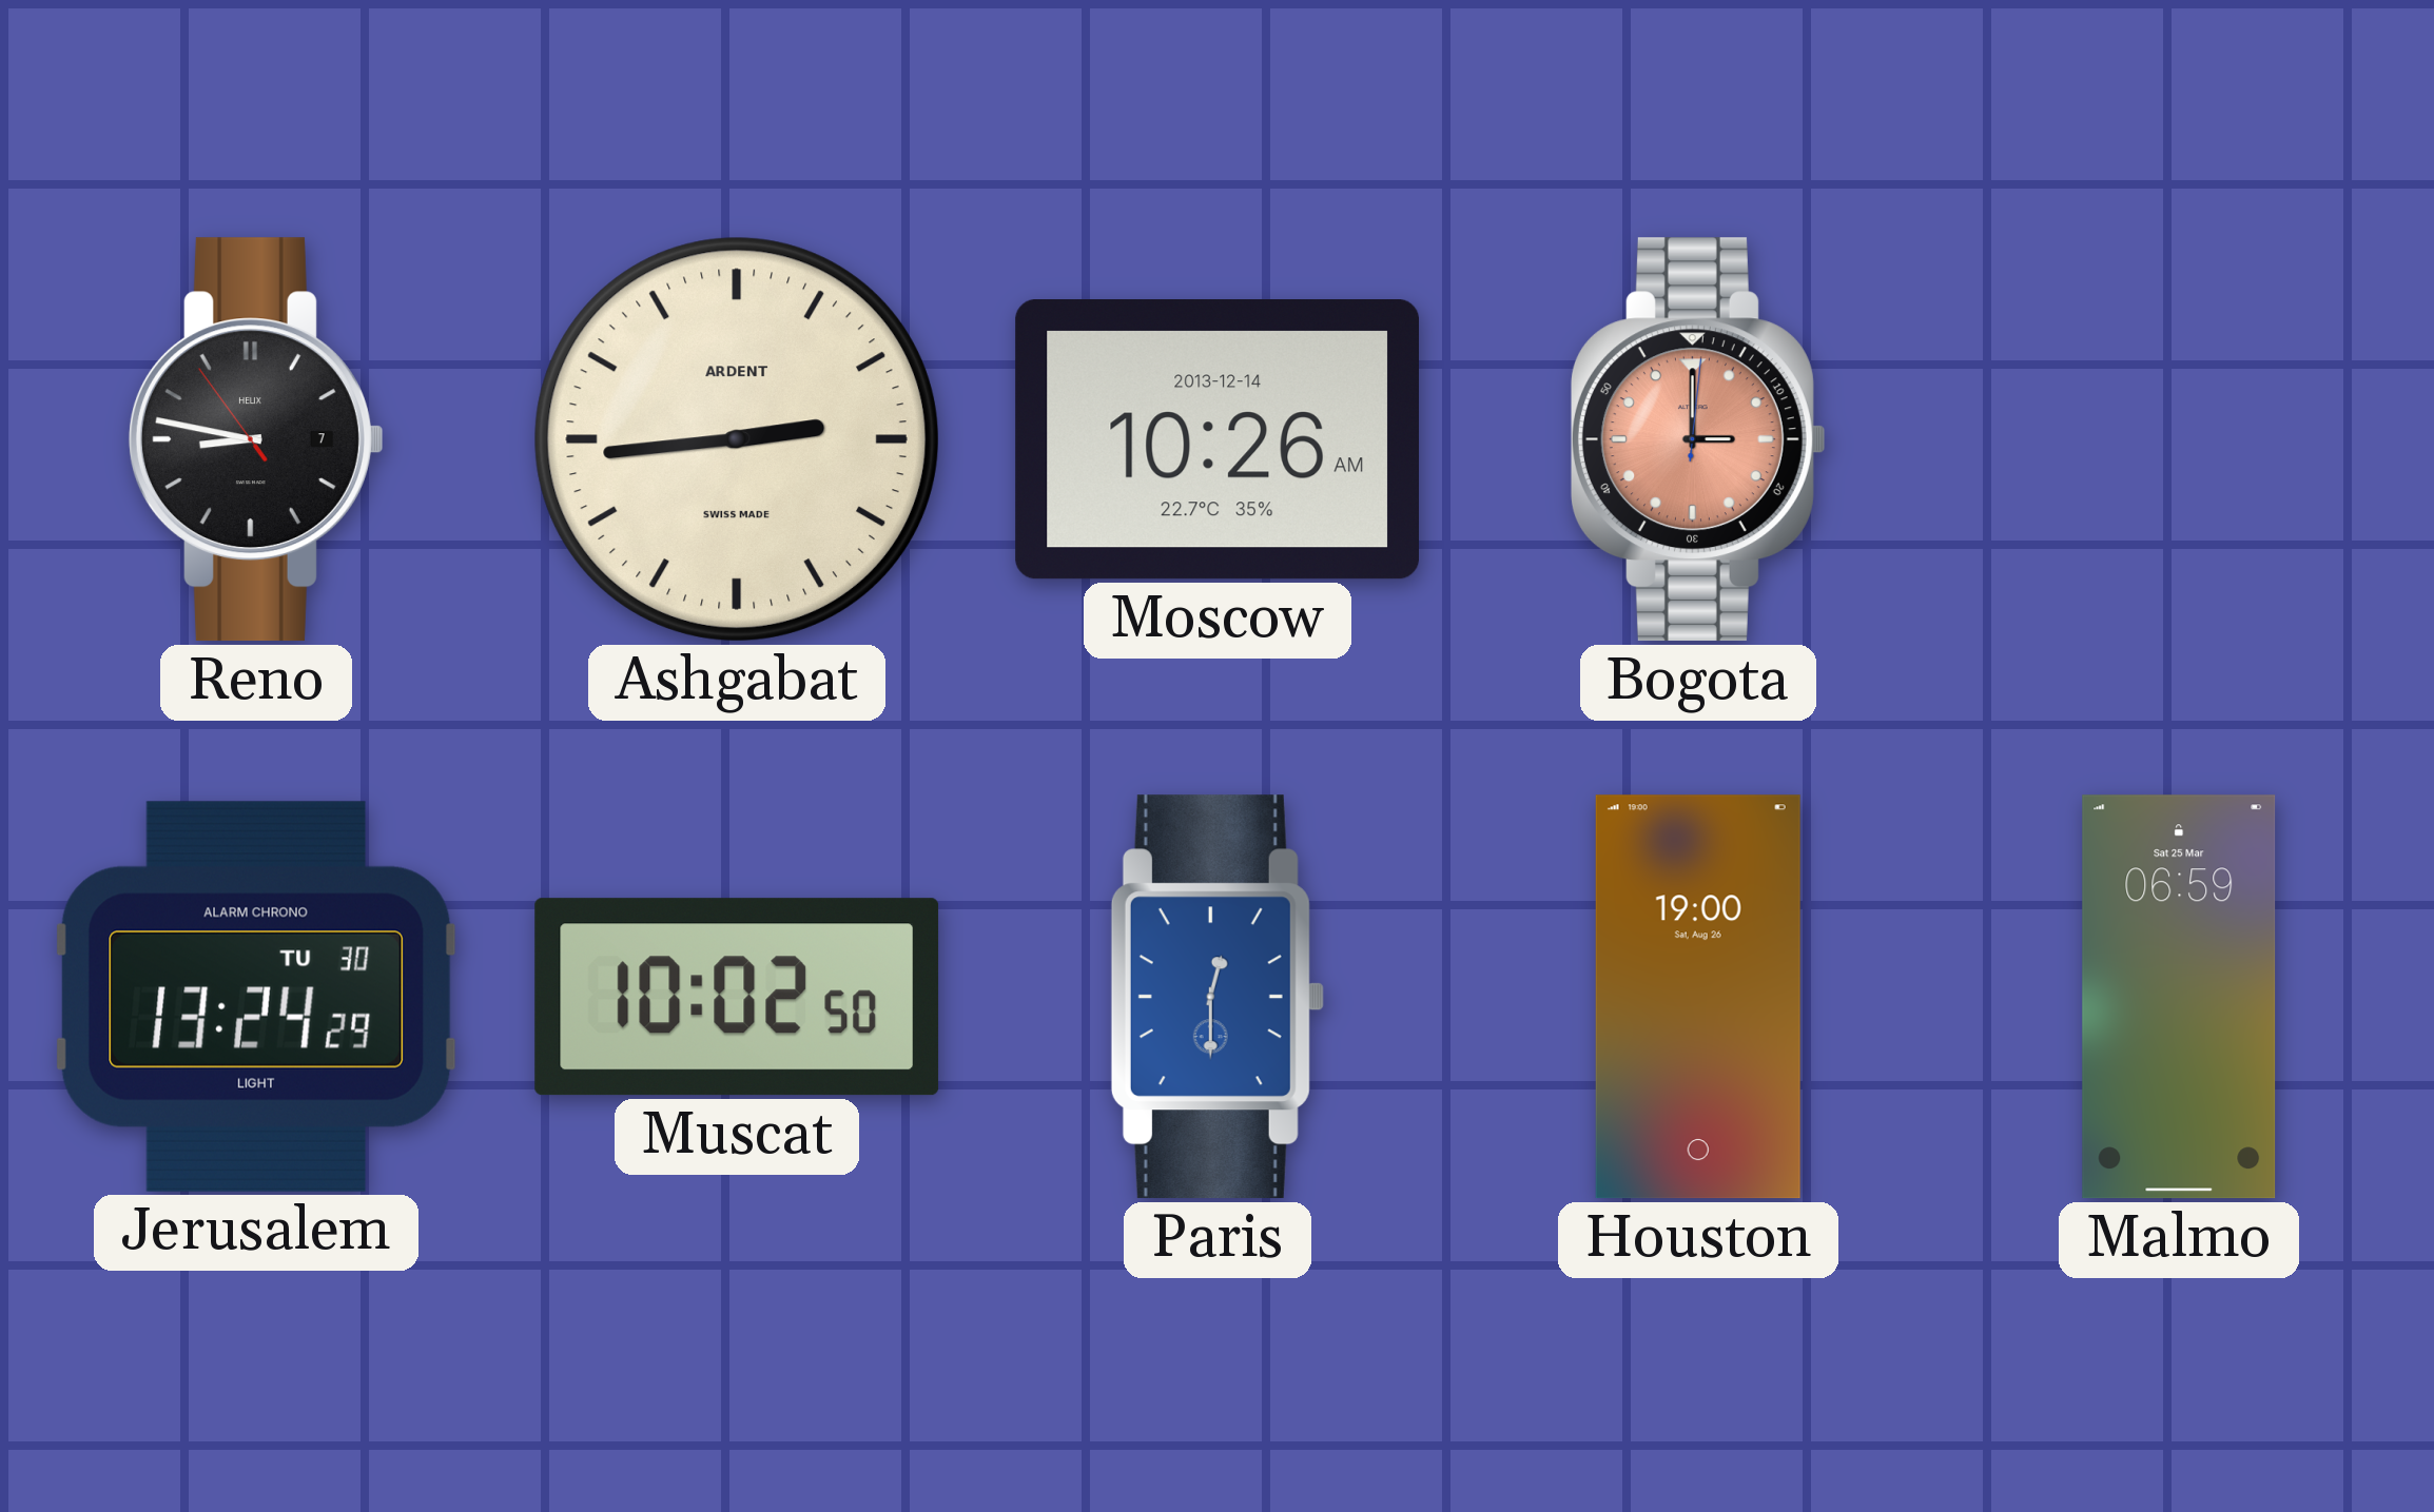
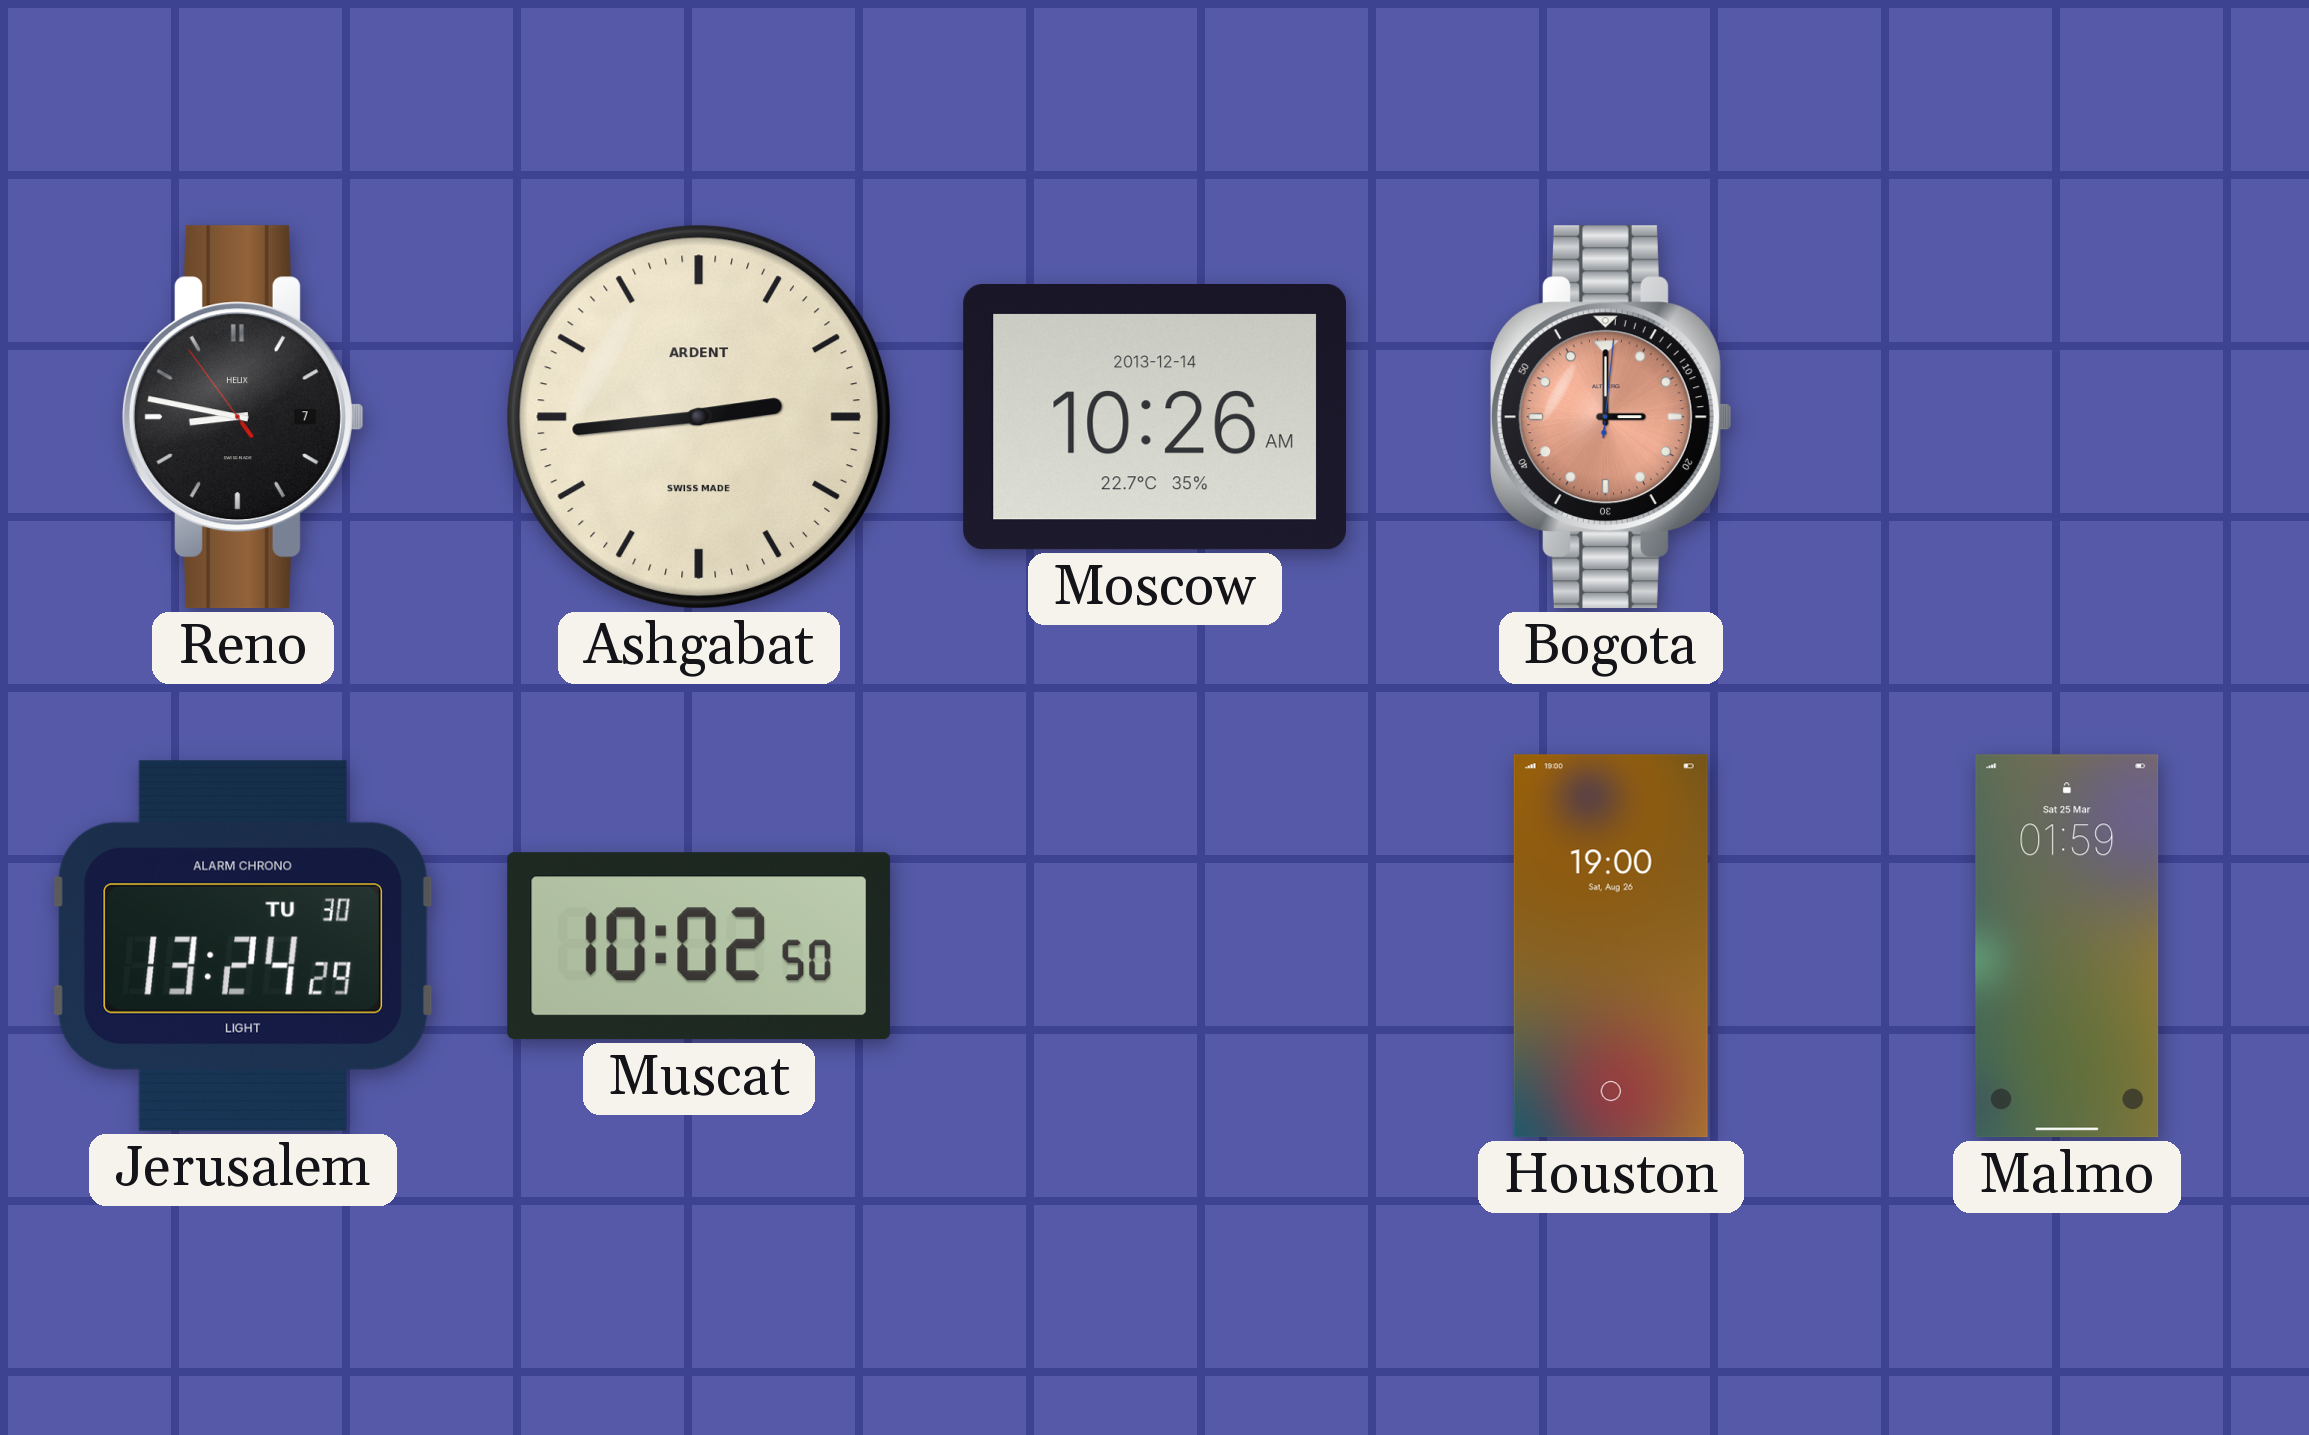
Paris: 12:30 -> none (1218, 997)
Malmo: 06:59 -> 01:59 (2067, 946)
